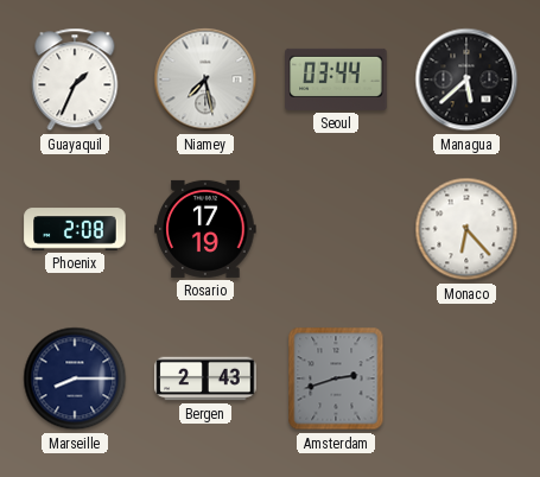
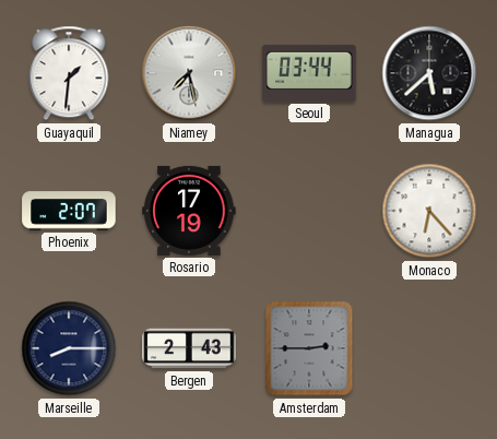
Guayaquil: 1:34 -> 1:31 (69, 73)
Phoenix: 2:08 -> 2:07 (69, 211)
Amsterdam: 2:42 -> 2:45 (309, 348)
